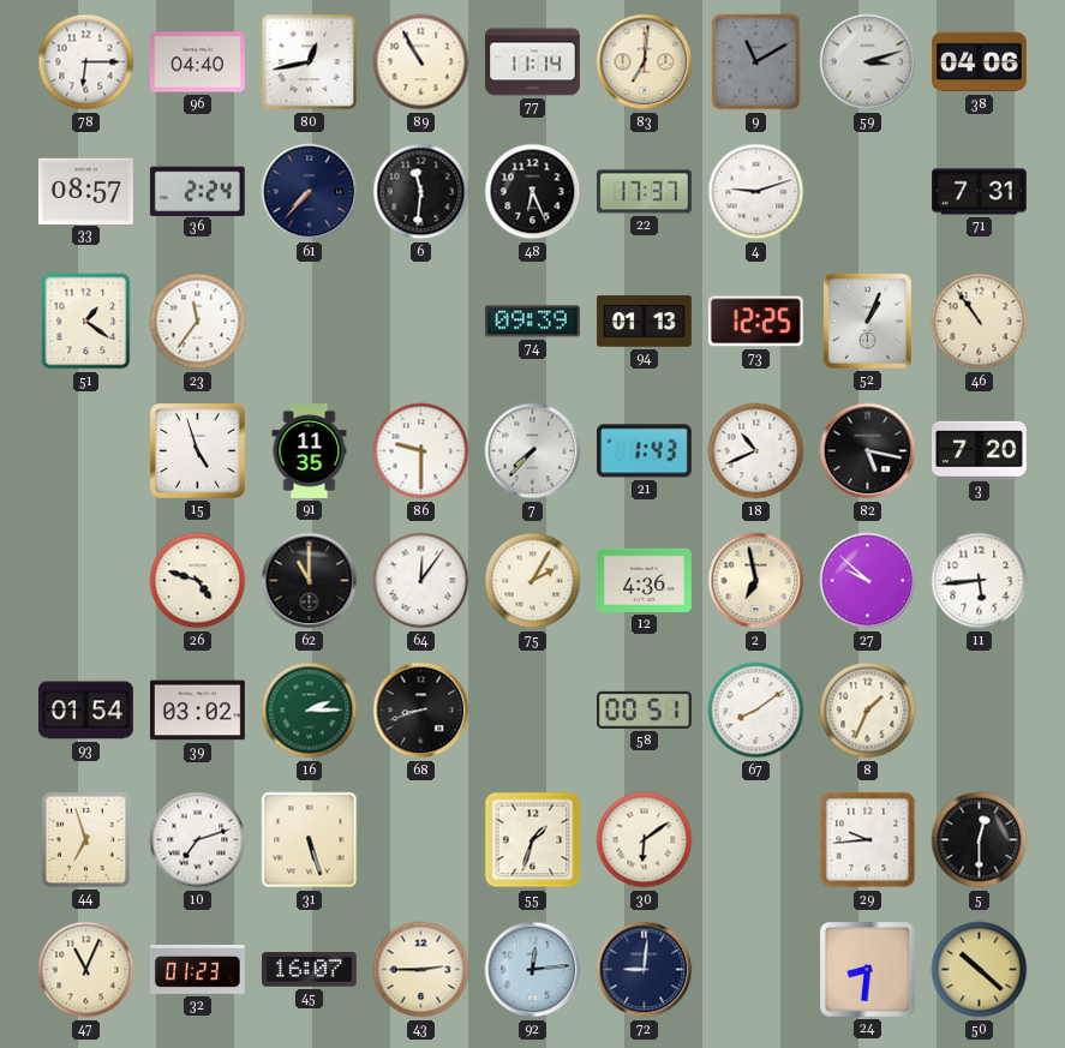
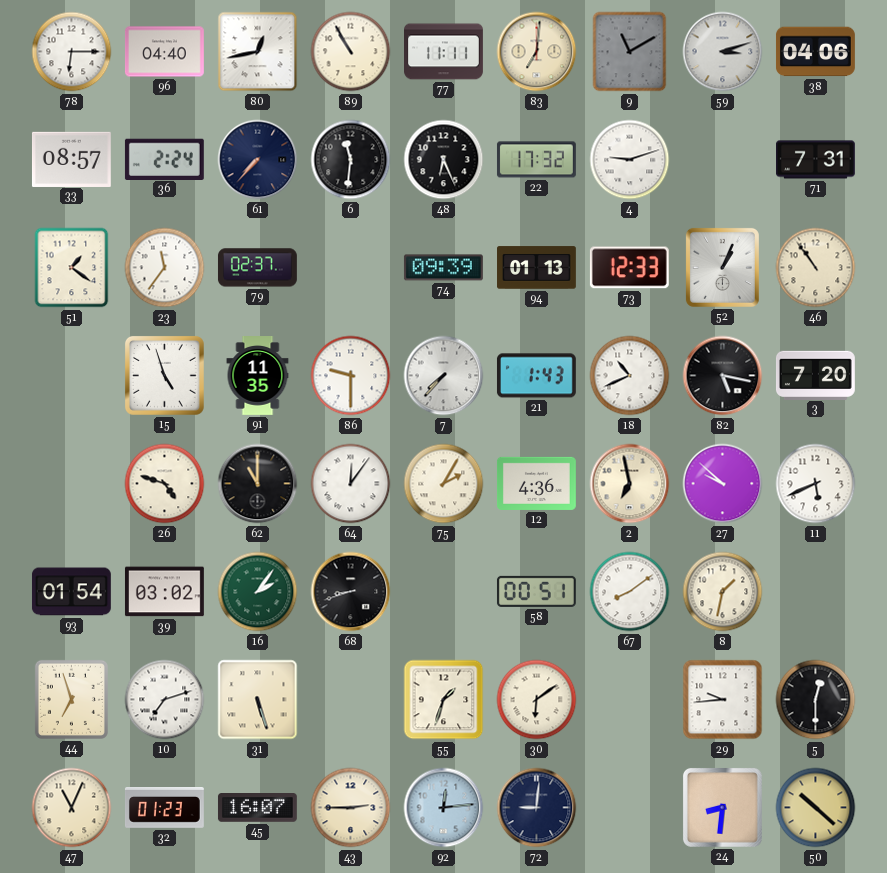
77: 11:14 -> 11:11 (444, 52)
22: 17:37 -> 17:32 (536, 160)
79: none -> 02:37 (257, 268)
73: 12:25 -> 12:33 (629, 268)
11: 5:44 -> 5:41 (816, 484)
16: 2:15 -> 2:06 (258, 592)
8: 1:34 -> 1:32 (723, 592)
